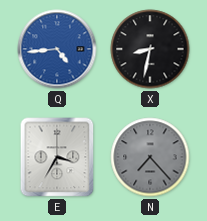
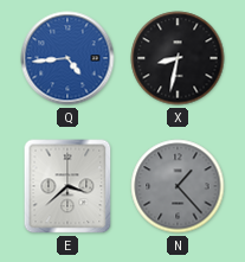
E: 3:35 -> 3:38 (67, 186)
N: 7:23 -> 1:23 (178, 186)
